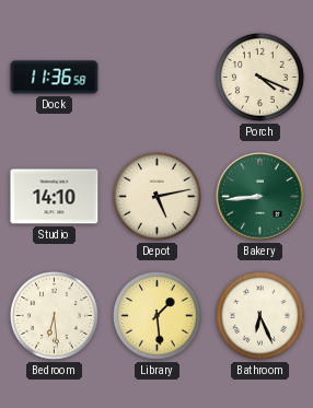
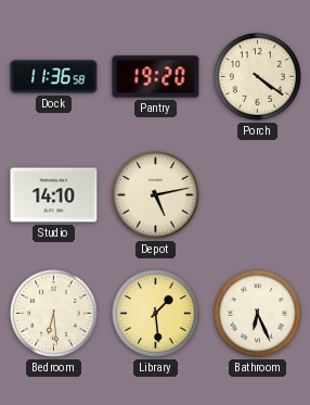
Pantry: none -> 19:20 (156, 77)
Porch: 4:19 -> 4:21 (258, 77)
Bakery: 8:44 -> none (260, 197)
